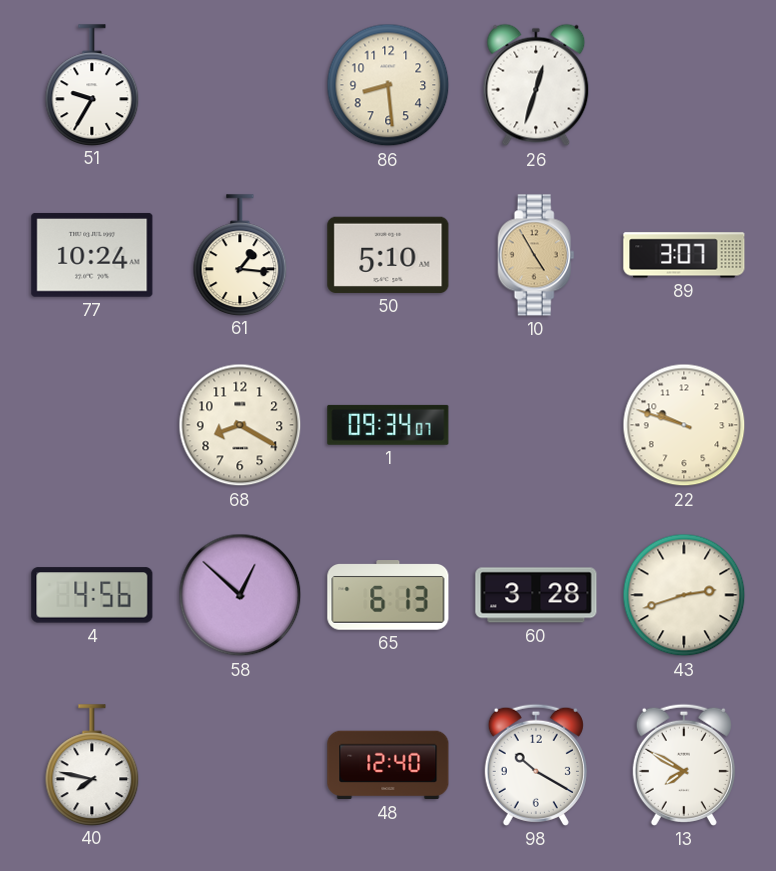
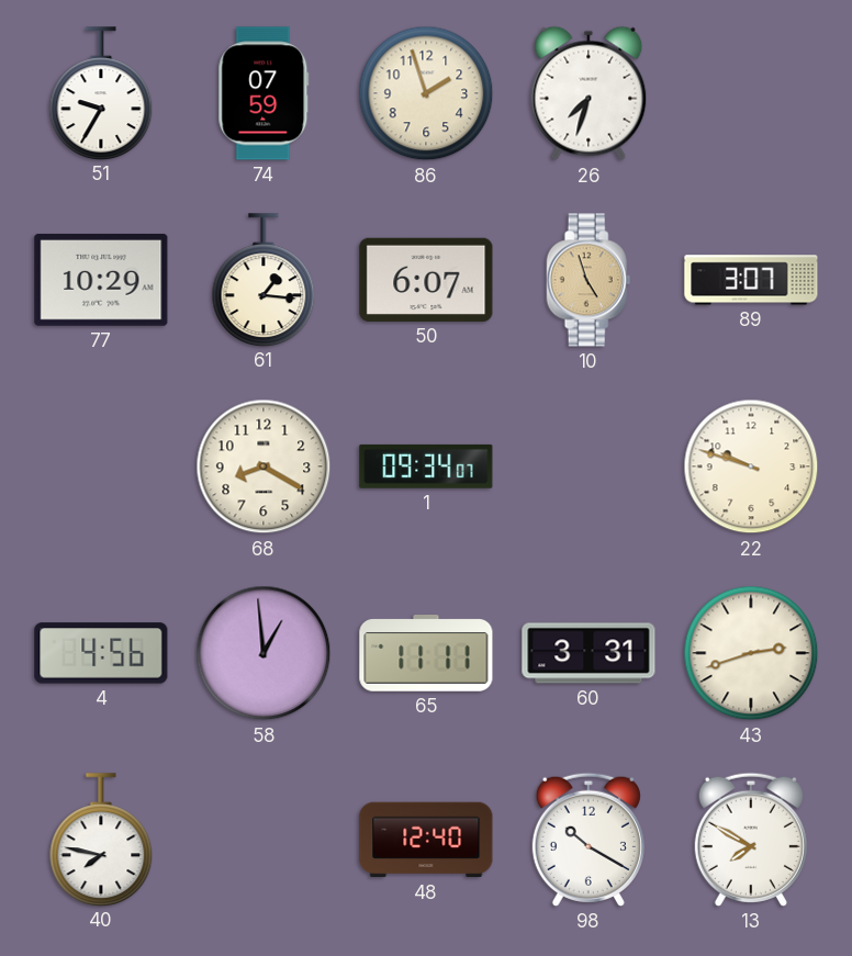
74: none -> 07:59 (264, 93)
86: 8:29 -> 1:57 (426, 93)
26: 12:33 -> 7:33 (588, 93)
77: 10:24 -> 10:29 (101, 280)
50: 5:10 -> 6:07 (426, 280)
10: 4:55 -> 4:57 (588, 280)
58: 12:52 -> 12:59 (264, 653)
65: 6:13 -> 11:11 (426, 653)
60: 3:28 -> 3:31 (588, 653)
